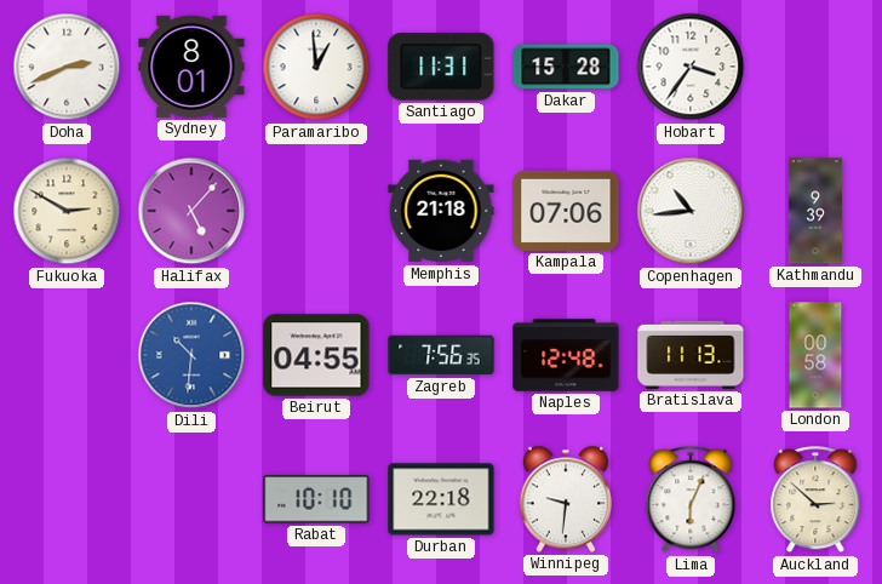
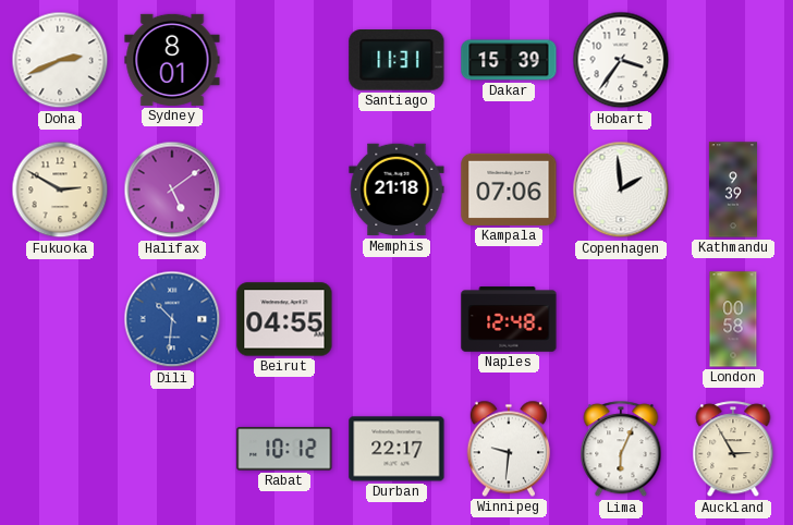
Paramaribo: 12:59 -> none (316, 67)
Dakar: 15:28 -> 15:39 (509, 60)
Halifax: 5:07 -> 5:09 (172, 190)
Copenhagen: 10:44 -> 1:59 (621, 190)
Zagreb: 7:56 -> none (441, 355)
Bratislava: 11:13 -> none (691, 355)
Rabat: 10:10 -> 10:12 (284, 449)
Durban: 22:18 -> 22:17 (396, 449)
Auckland: 2:52 -> 2:55 (733, 450)
